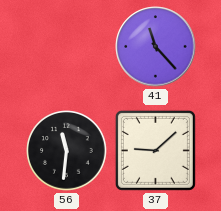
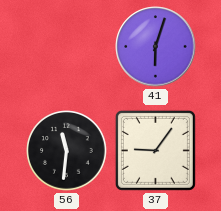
41: 11:23 -> 6:03 (156, 47)
37: 9:08 -> 9:06 (155, 150)
